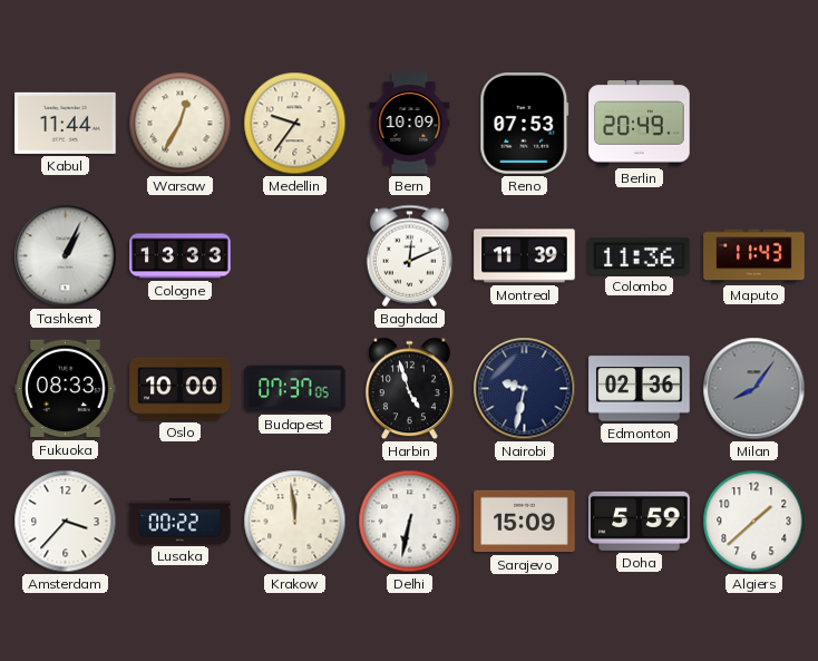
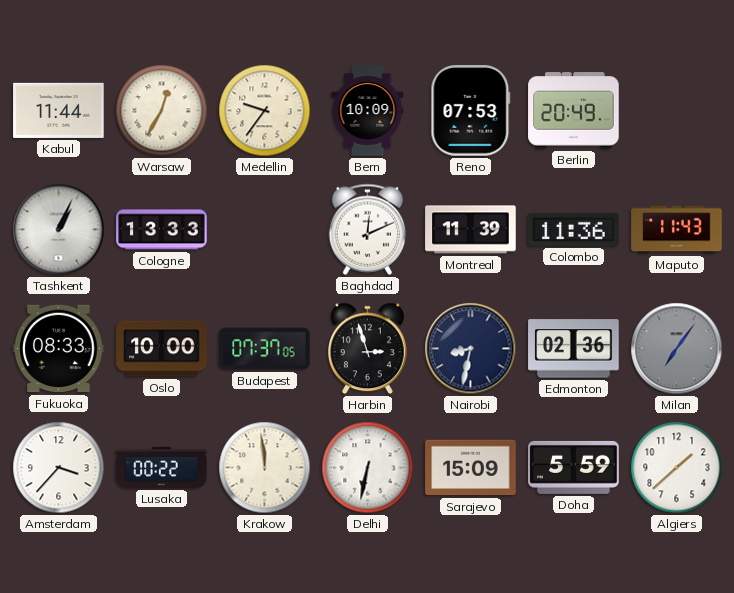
Harbin: 4:57 -> 2:57 (368, 349)
Nairobi: 9:32 -> 8:32 (471, 349)
Milan: 8:06 -> 7:06 (677, 349)
